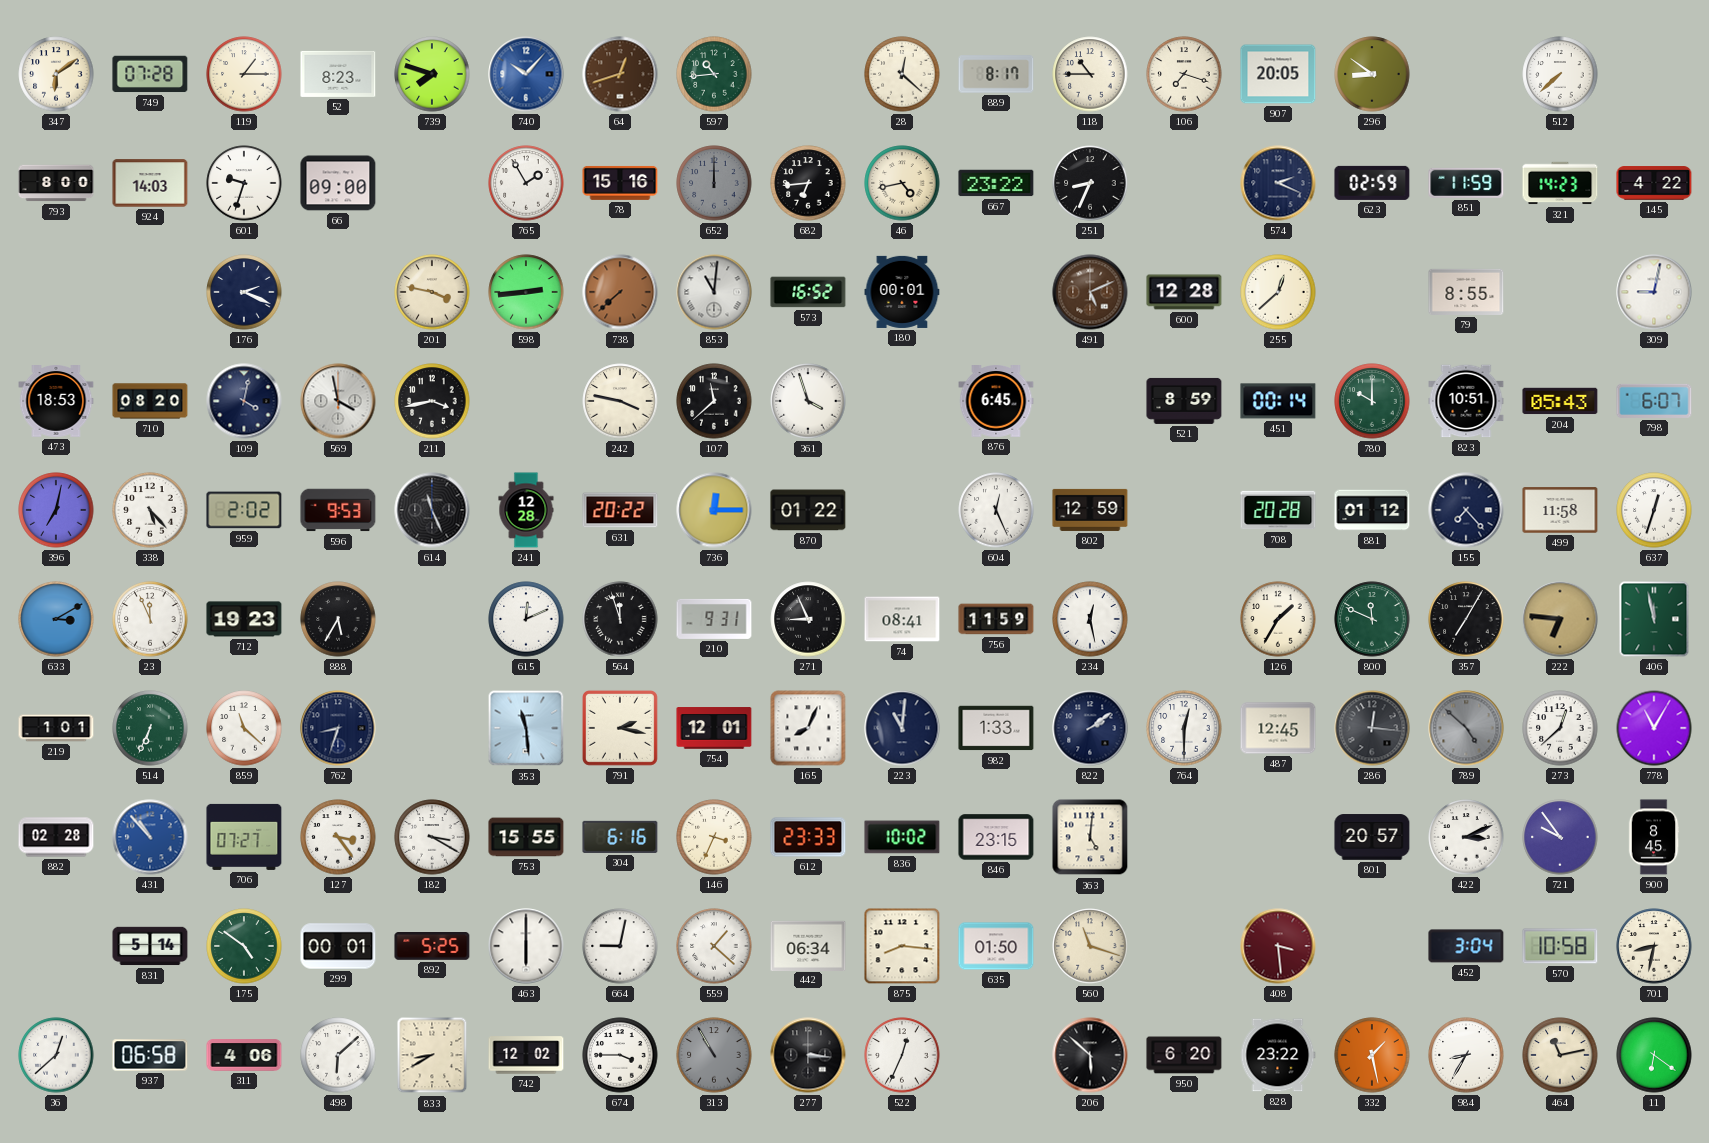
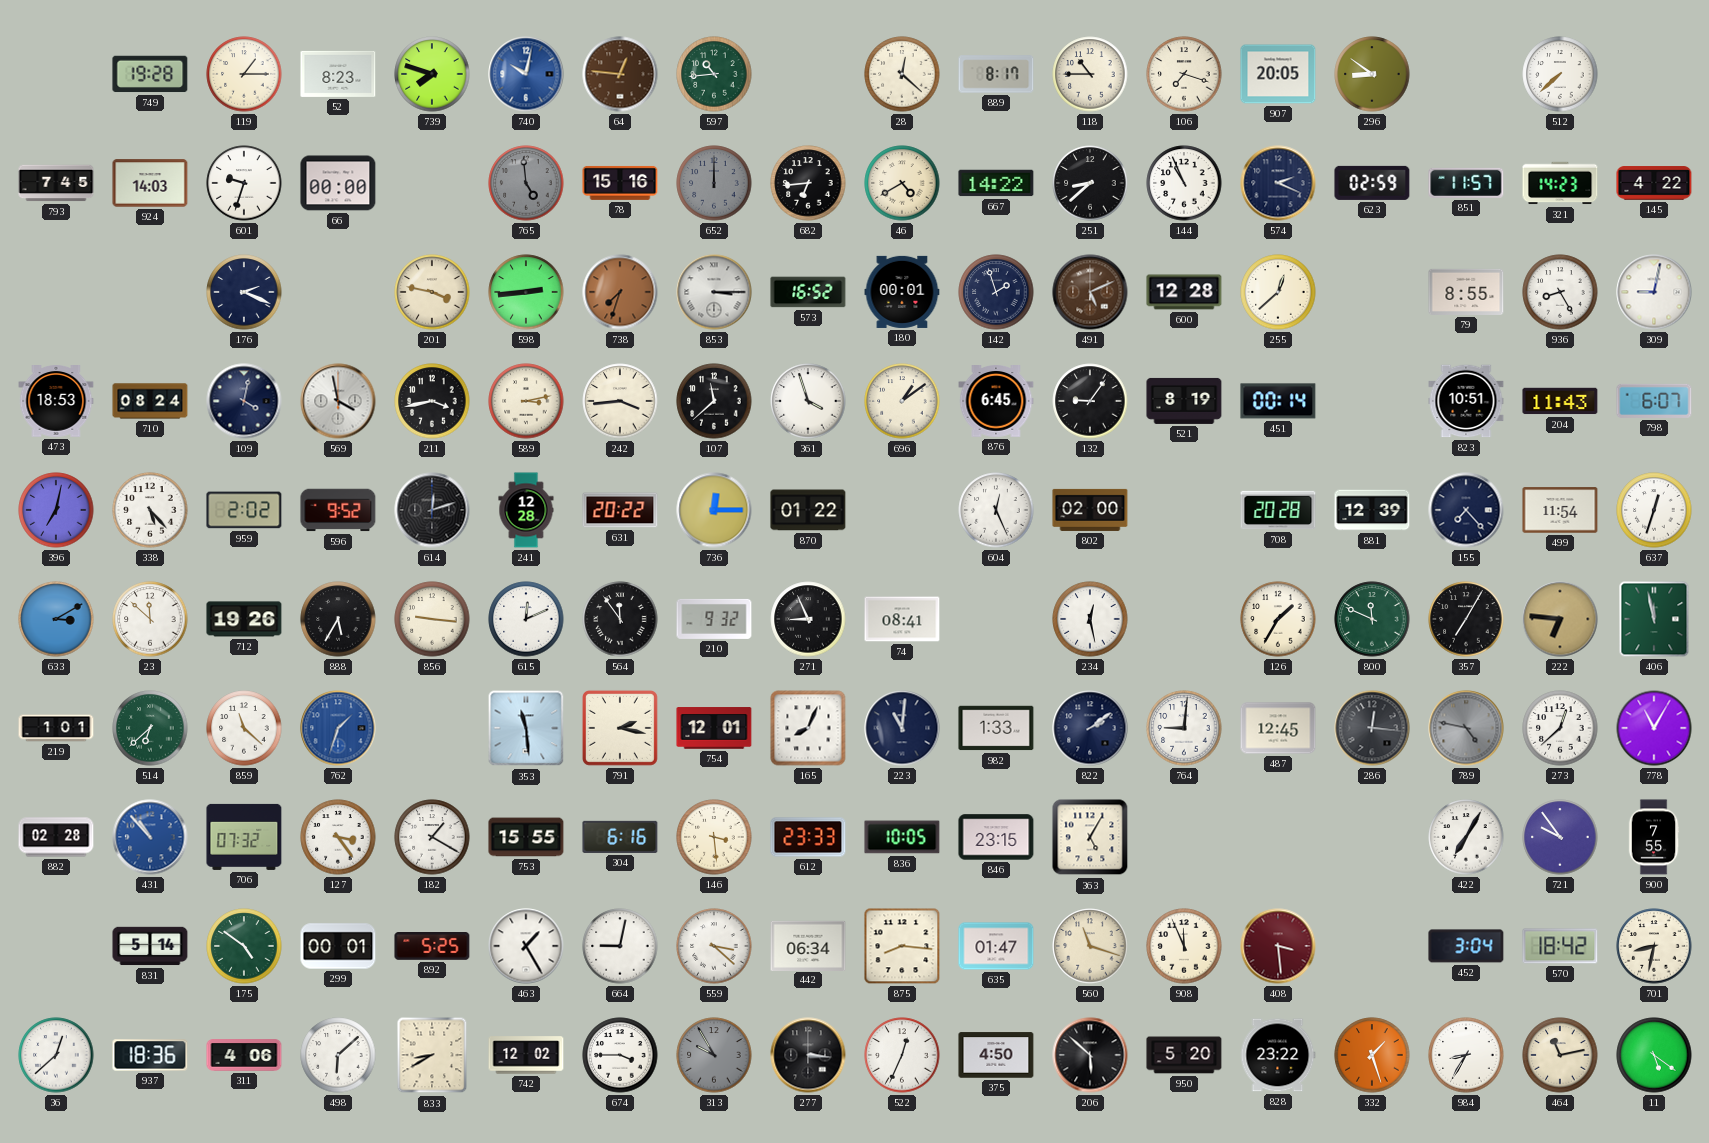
347: 6:09 -> none (56, 74)
749: 07:28 -> 19:28 (150, 74)
740: 10:07 -> 10:02 (526, 74)
64: 12:42 -> 12:46 (620, 74)
793: 8:00 -> 7:45 (56, 183)
66: 09:00 -> 00:00 (338, 183)
765: 1:55 -> 4:59 (526, 183)
765 dial: white -> grey (526, 183)
46: 4:43 -> 4:40 (902, 183)
667: 23:22 -> 14:22 (996, 183)
251: 8:34 -> 8:38 (1090, 183)
144: none -> 10:56 (1184, 183)
851: 11:59 -> 11:57 (1466, 183)
738: 7:38 -> 7:33 (620, 292)
853: 11:01 -> 3:15 (714, 292)
142: none -> 1:57 (996, 292)
936: none -> 8:25 (1560, 292)
710: 08:20 -> 08:24 (150, 401)
589: none -> 3:13 (526, 401)
242: 3:47 -> 3:44 (620, 401)
696: none -> 1:09 (902, 401)
132: none -> 9:06 (1090, 401)
521: 8:59 -> 8:19 (1184, 401)
780: 10:00 -> none (1372, 401)
204: 05:43 -> 11:43 (1560, 401)
596: 9:53 -> 9:52 (338, 510)
614: 11:26 -> 12:12 (432, 510)
802: 12:59 -> 02:00 (1090, 510)
881: 01:12 -> 12:39 (1372, 510)
499: 11:58 -> 11:54 (1560, 510)
23: 11:56 -> 11:52 (150, 619)
712: 19:23 -> 19:26 (244, 619)
856: none -> 9:16 (432, 619)
564: 11:57 -> 11:54 (620, 619)
210: 9:31 -> 9:32 (714, 619)
756: 11:59 -> none (996, 619)
514: 6:34 -> 6:38 (150, 728)
762: 8:33 -> 1:33 (338, 728)
762 dial: navy -> blue (338, 728)
764: 12:30 -> 9:01 (1184, 728)
789: 4:52 -> 4:47 (1466, 728)
706: 07:27 -> 07:32 (244, 837)
182: 3:20 -> 1:20 (432, 837)
146: 3:34 -> 3:29 (714, 837)
836: 10:02 -> 10:05 (902, 837)
363: 5:01 -> 5:05 (1090, 837)
801: 20:57 -> none (1372, 837)
422: 3:11 -> 7:05 (1466, 837)
900: 8:45 -> 7:55 (1654, 837)
463: 6:00 -> 1:25 (526, 946)
559: 1:22 -> 3:22 (714, 946)
635: 01:50 -> 01:47 (996, 946)
908: none -> 11:56 (1184, 946)
570: 10:58 -> 18:42 (1560, 946)
937: 06:58 -> 18:36 (150, 1055)
313: 10:55 -> 9:55 (714, 1055)
375: none -> 4:50 (996, 1055)
950: 6:20 -> 5:20 (1184, 1055)
332: 1:28 -> 1:27 (1372, 1055)
11: 6:21 -> 5:21 (1654, 1055)
